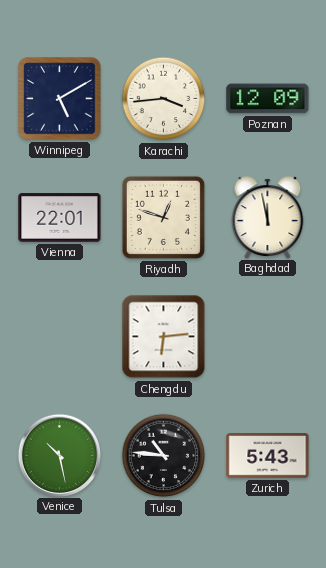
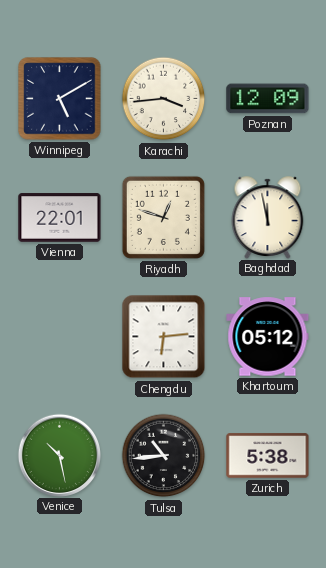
Khartoum: none -> 05:12 (268, 337)
Tulsa: 10:46 -> 10:44 (164, 456)
Zurich: 5:43 -> 5:38 (268, 456)
